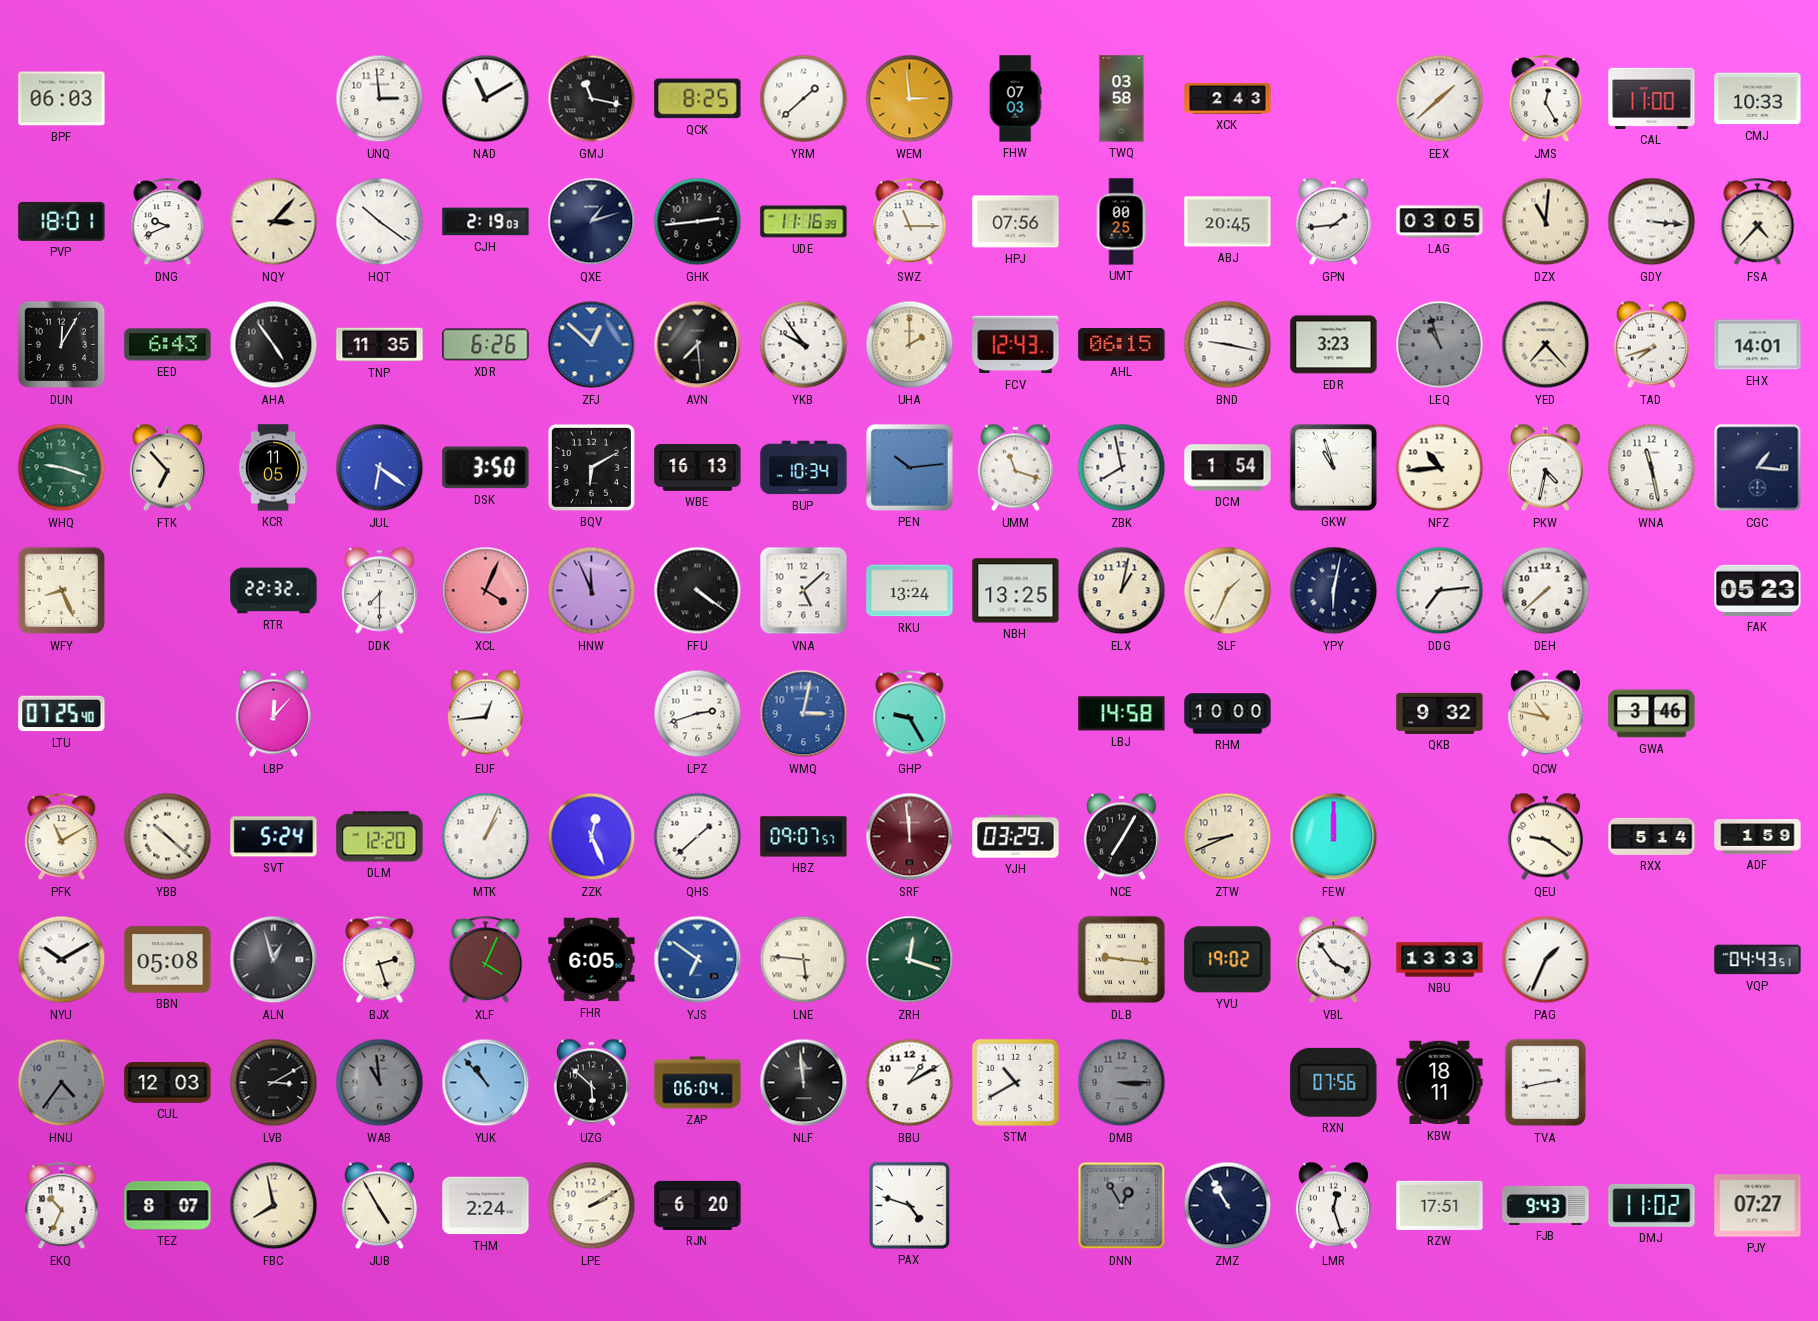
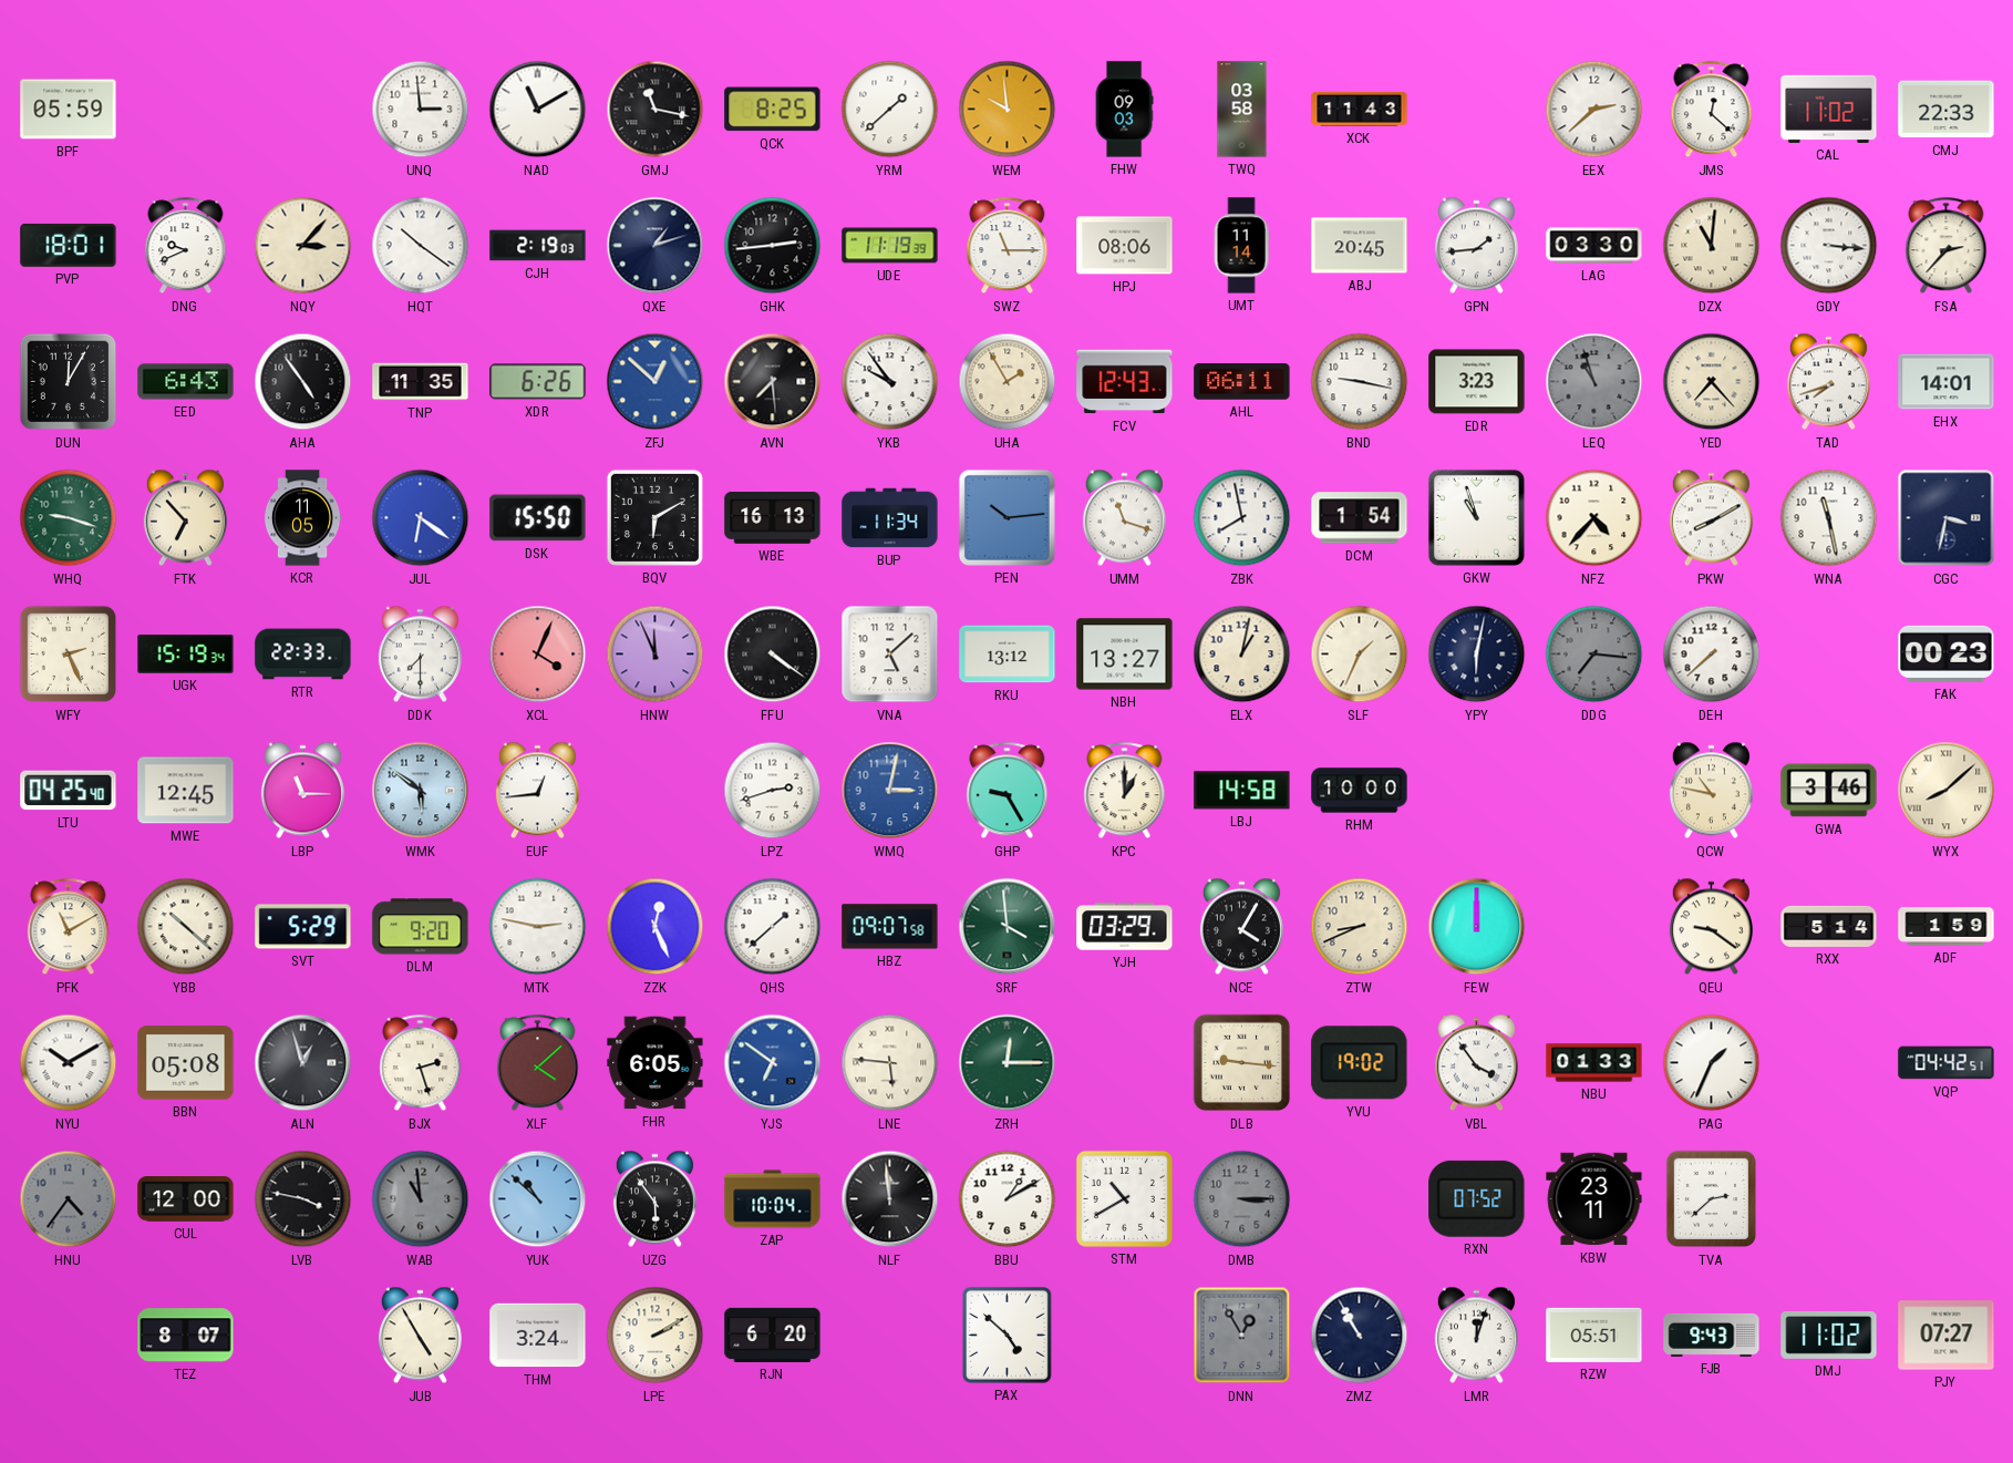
BPF: 06:03 -> 05:59 (69, 110)
WEM: 2:59 -> 9:59 (1008, 110)
FHW: 07:03 -> 09:03 (1124, 110)
XCK: 2:43 -> 11:43 (1360, 109)
EEX: 1:38 -> 2:38 (1594, 110)
JMS: 12:25 -> 12:22 (1712, 110)
CAL: 11:00 -> 11:02 (1829, 109)
CMJ: 10:33 -> 22:33 (1947, 110)
UDE: 11:16 -> 11:19 (890, 246)
HPJ: 07:56 -> 08:06 (1125, 246)
UMT: 00:25 -> 11:14 (1241, 246)
LAG: 03:05 -> 03:30 (1594, 246)
FSA: 4:37 -> 2:37 (1947, 246)
UHA: 2:00 -> 1:55 (1008, 382)
AHL: 06:15 -> 06:11 (1242, 382)
DSK: 3:50 -> 15:50 (538, 518)
BUP: 10:34 -> 11:34 (890, 518)
NFZ: 10:44 -> 4:37 (1594, 518)
PKW: 4:32 -> 8:10 (1711, 518)
CGC: 1:16 -> 3:32 (1947, 518)
WFY: 8:26 -> 2:26 (69, 655)
UGK: none -> 15:19 (186, 655)
RTR: 22:32 -> 22:33 (303, 655)
RKU: 13:24 -> 13:12 (1008, 655)
NBH: 13:25 -> 13:27 (1125, 655)
DDG: 7:14 -> 7:16 (1594, 655)
DDG dial: white -> grey (1594, 655)
FAK: 05:23 -> 00:23 (1947, 653)
LTU: 07:25 -> 04:25 (69, 791)
MWE: none -> 12:45 (186, 791)
LBP: 12:07 -> 11:15 (302, 791)
WMK: none -> 5:51 (421, 791)
KPC: none -> 1:00 (1125, 791)
QKB: 9:32 -> none (1440, 713)
WYX: none -> 8:08 (1947, 791)
SVT: 5:24 -> 5:29 (303, 927)
DLM: 12:20 -> 9:20 (421, 927)
MTK: 1:04 -> 2:47 (538, 927)
HBZ: 09:07:57 -> 09:07:58 (890, 927)
SRF: 11:59 -> 3:59 (1008, 927)
SRF dial: burgundy -> green (1008, 927)
NCE: 7:05 -> 4:05 (1241, 927)
XLF: 4:04 -> 4:08 (538, 1063)
ZRH: 12:18 -> 12:15 (1008, 1063)
NBU: 13:33 -> 01:33 (1594, 1063)
VQP: 04:43 -> 04:42 (1947, 1063)
CUL: 12:03 -> 12:00 (186, 1199)
LVB: 3:10 -> 3:47 (303, 1199)
YUK: 10:53 -> 10:52 (538, 1199)
UZG: 5:52 -> 5:54 (654, 1199)
ZAP: 06:04 -> 10:04 (773, 1199)
RXN: 07:56 -> 07:52 (1477, 1198)
KBW: 18:11 -> 23:11 (1594, 1199)
TVA: 2:43 -> 2:38 (1711, 1199)
EKQ: 10:34 -> none (62, 1206)
FBC: 7:58 -> none (274, 1206)
THM: 2:24 -> 3:24 (538, 1336)
PAX: 4:48 -> 4:52 (1006, 1335)
LMR: 12:27 -> 12:03 (1476, 1336)
RZW: 17:51 -> 05:51 (1594, 1335)
